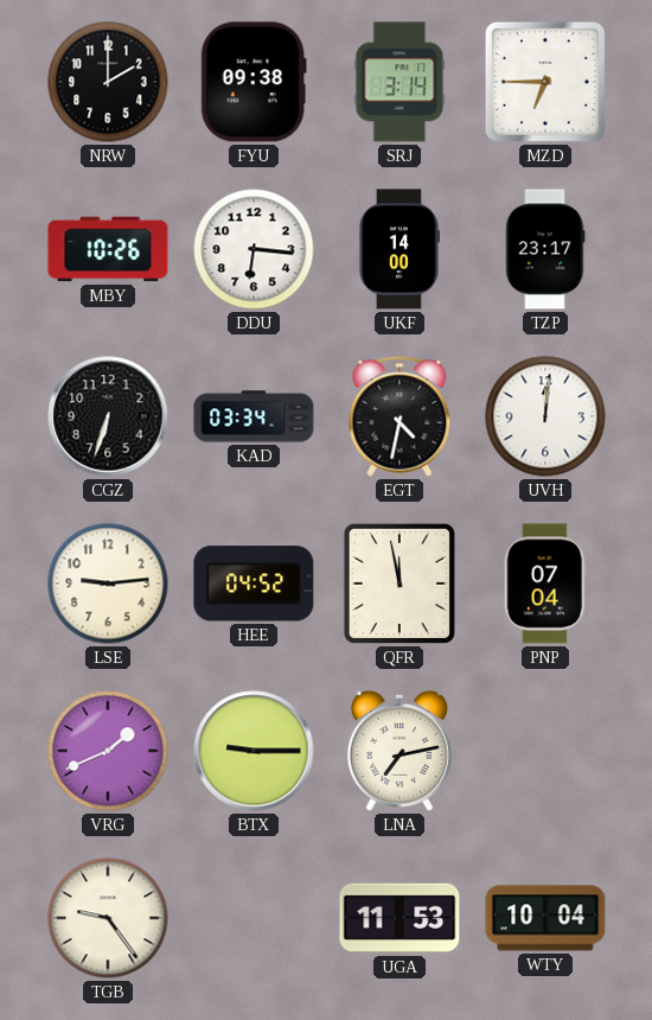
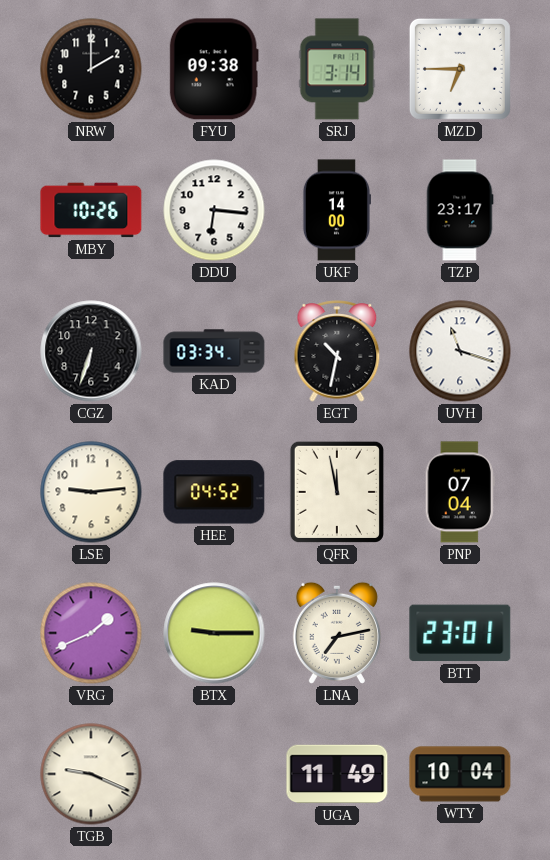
EGT: 4:32 -> 10:32 (337, 351)
UVH: 12:01 -> 11:18 (460, 351)
BTT: none -> 23:01 (460, 633)
TGB: 9:24 -> 9:19 (91, 774)
UGA: 11:53 -> 11:49 (337, 774)
